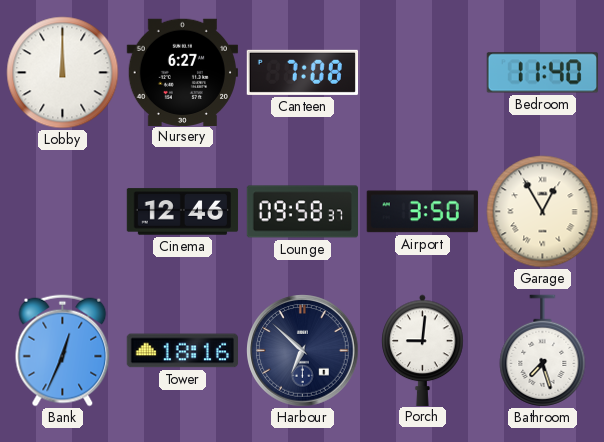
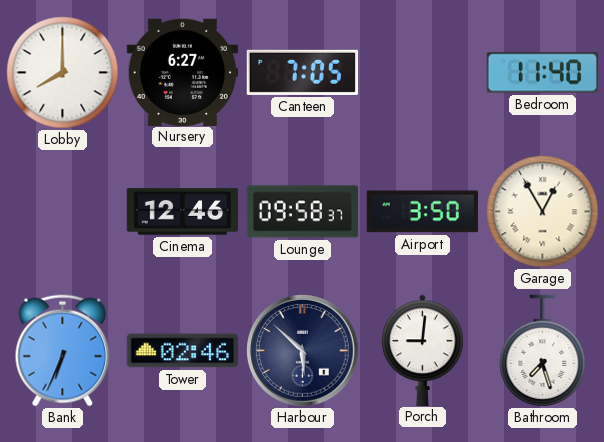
Lobby: 12:00 -> 8:00 (63, 73)
Canteen: 7:08 -> 7:05 (302, 72)
Bank: 12:34 -> 6:34 (63, 351)
Tower: 18:16 -> 02:46 (182, 351)
Harbour: 6:52 -> 5:52 (303, 351)
